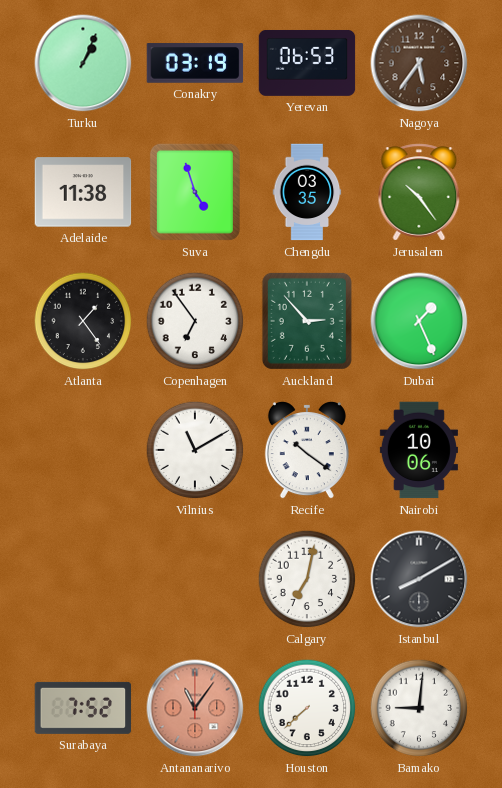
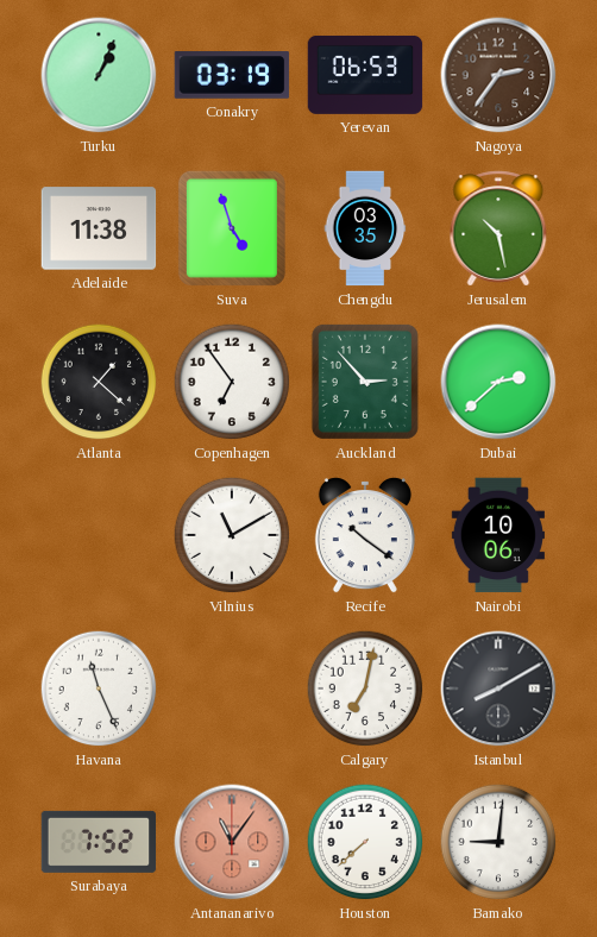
Nagoya: 5:36 -> 2:36 (498, 75)
Jerusalem: 10:24 -> 10:28 (498, 228)
Atlanta: 1:24 -> 1:22 (99, 382)
Dubai: 1:26 -> 2:38 (498, 382)
Havana: none -> 11:26 (99, 688)
